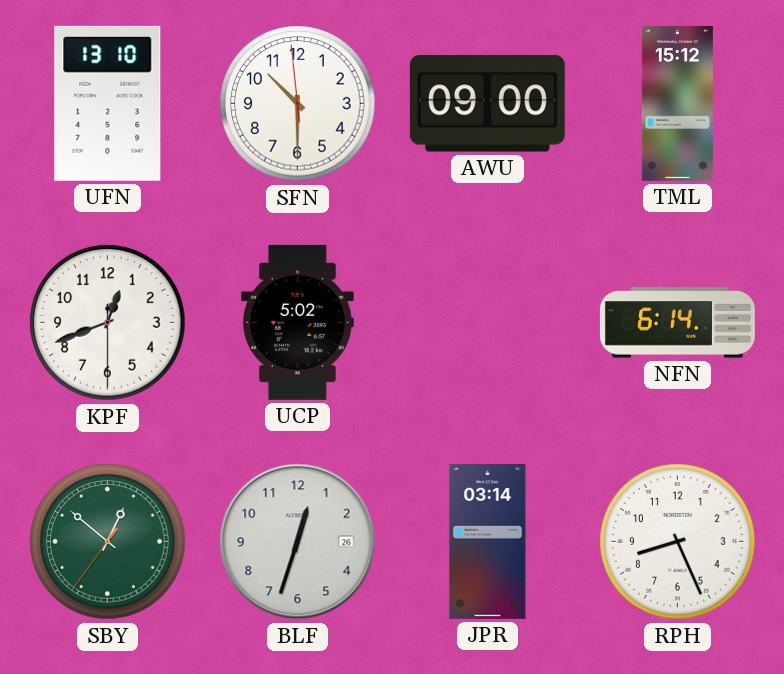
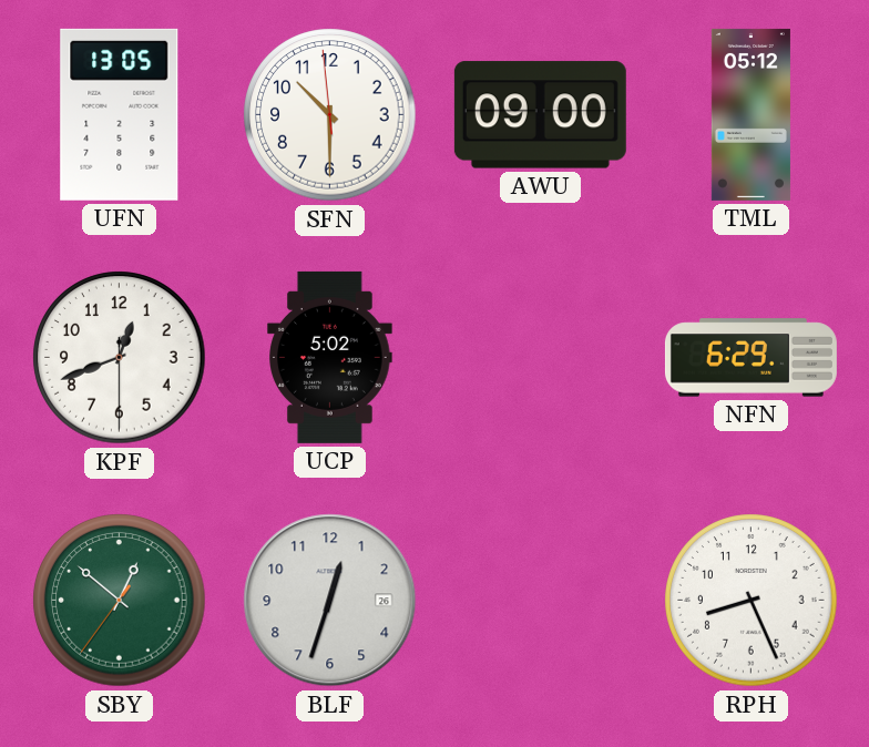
UFN: 13:10 -> 13:05 (120, 114)
TML: 15:12 -> 05:12 (750, 114)
NFN: 6:14 -> 6:29 (750, 358)
JPR: 03:14 -> none (488, 541)
